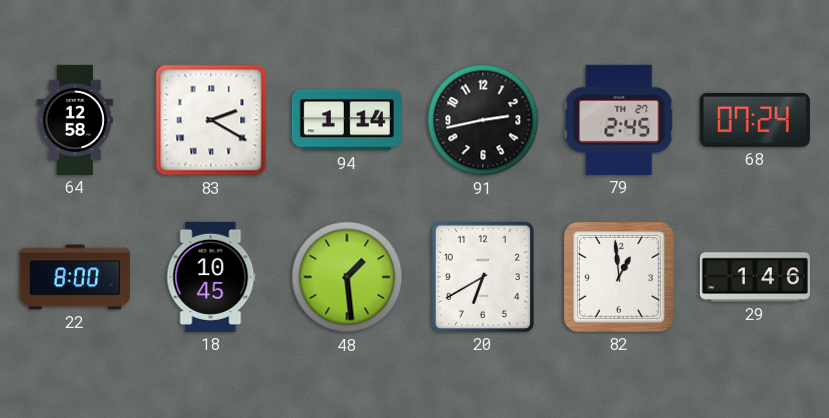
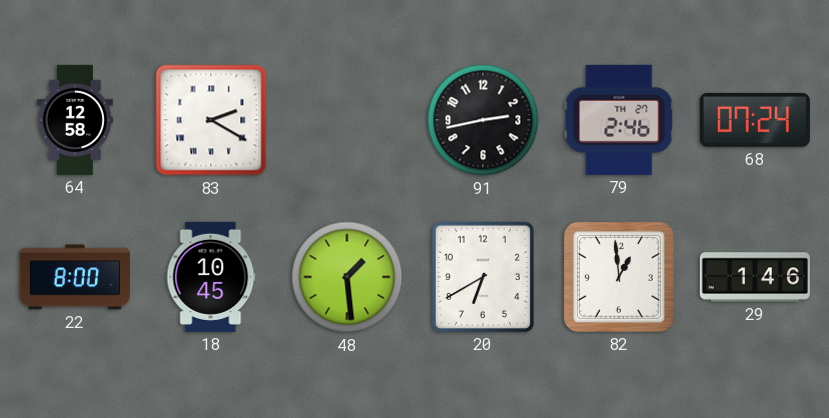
94: 1:14 -> none (347, 120)
79: 2:45 -> 2:46 (619, 120)
